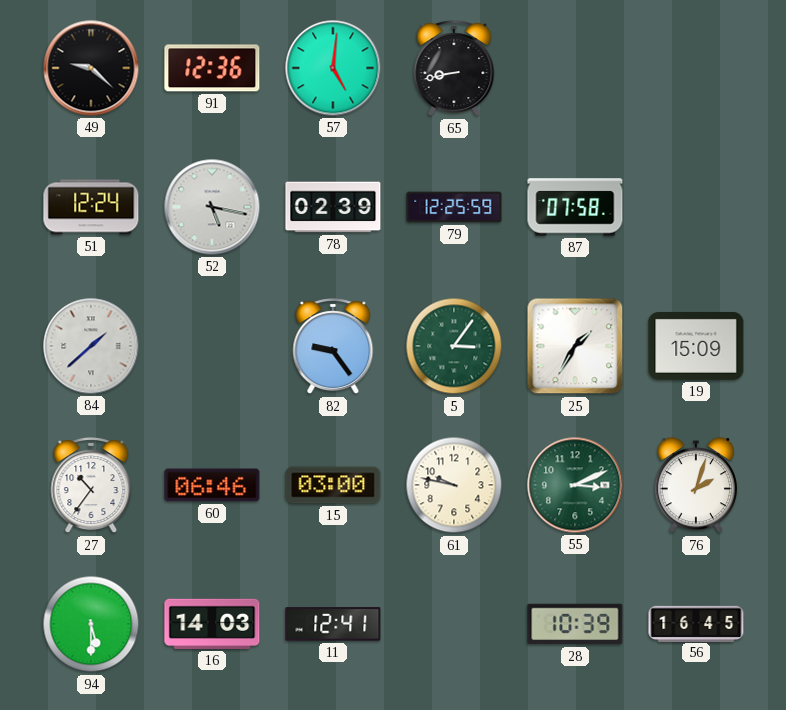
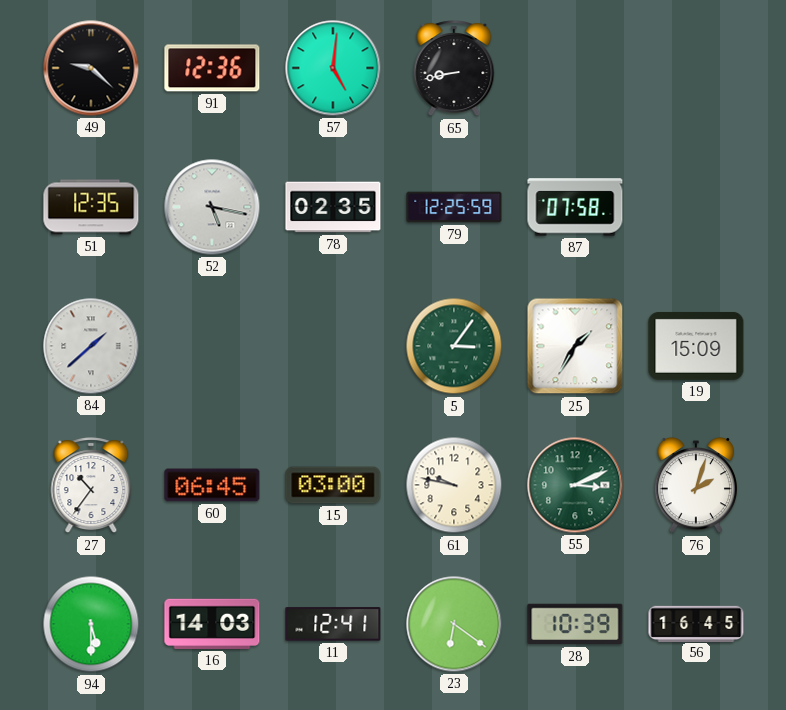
51: 12:24 -> 12:35 (91, 207)
78: 02:39 -> 02:35 (333, 207)
82: 9:24 -> none (333, 347)
60: 06:46 -> 06:45 (212, 485)
23: none -> 6:21 (454, 624)
